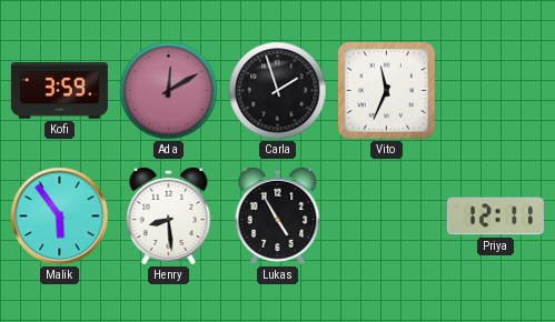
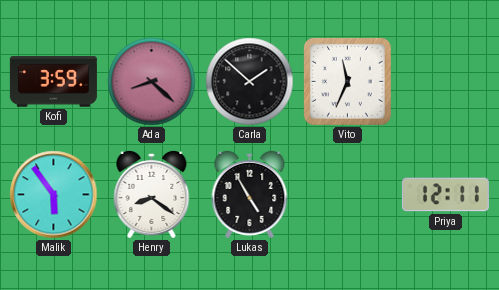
Ada: 12:10 -> 8:22 (152, 82)
Carla: 1:57 -> 1:52 (250, 82)
Henry: 8:29 -> 8:21 (152, 194)
